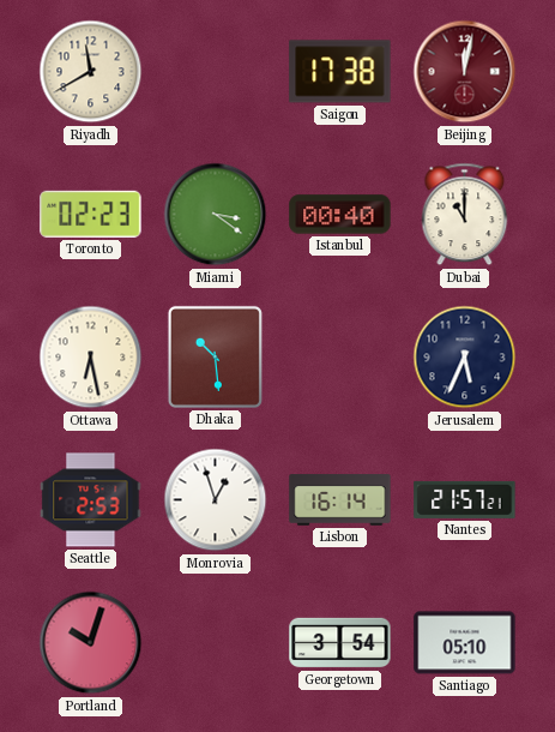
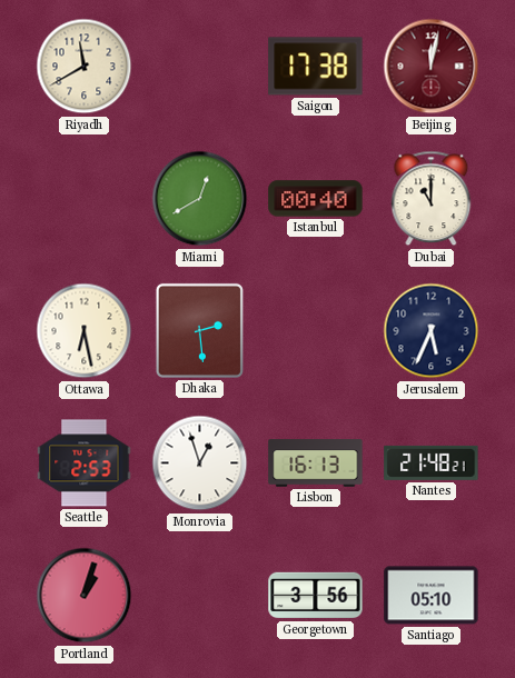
Toronto: 02:23 -> none (91, 214)
Miami: 3:21 -> 12:40 (200, 199)
Dhaka: 10:29 -> 2:29 (199, 330)
Lisbon: 16:14 -> 16:13 (316, 463)
Nantes: 21:57 -> 21:48 (432, 462)
Portland: 10:03 -> 1:03 (85, 596)
Georgetown: 3:54 -> 3:56 (316, 596)
